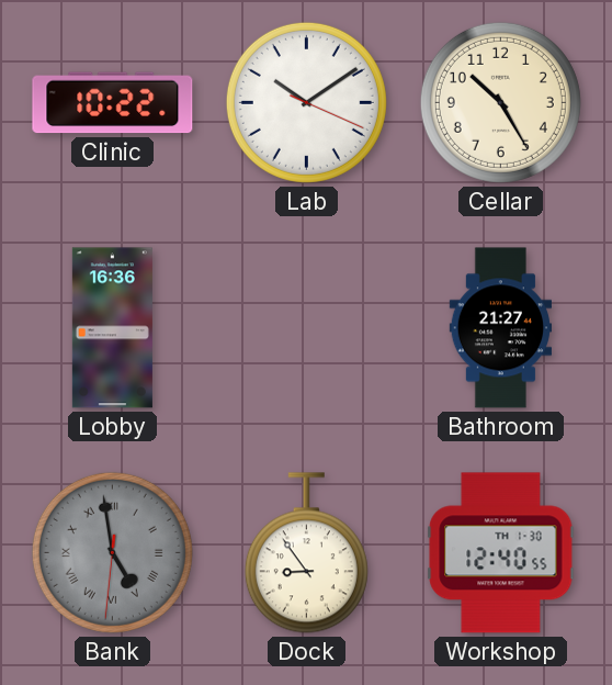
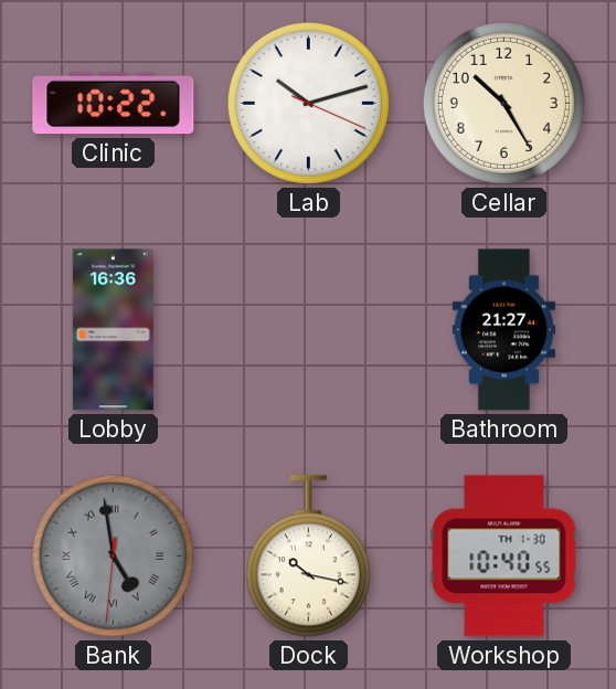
Lab: 10:09 -> 10:12 (308, 103)
Dock: 8:54 -> 10:17 (308, 556)
Workshop: 12:40 -> 10:40 (505, 556)
